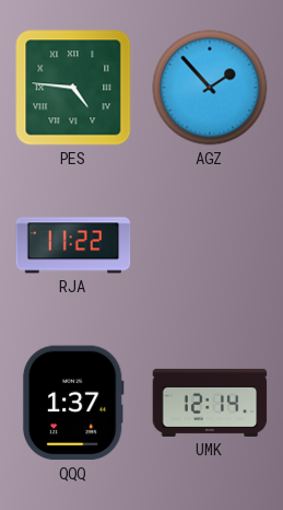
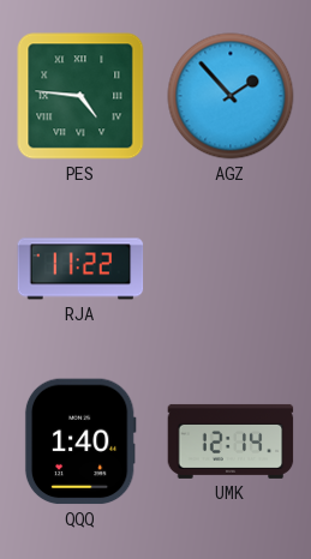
QQQ: 1:37 -> 1:40 (80, 441)
